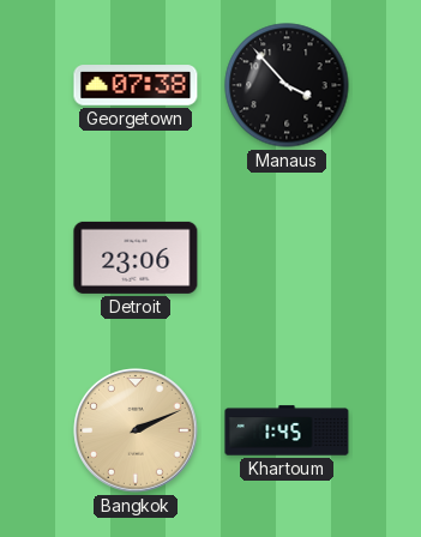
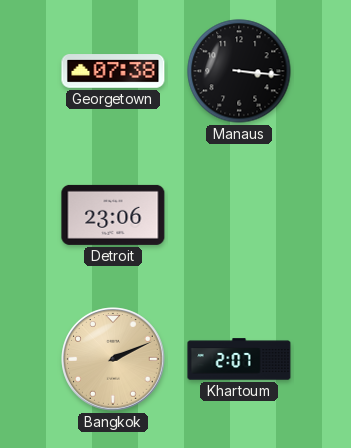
Manaus: 3:53 -> 3:16 (239, 71)
Khartoum: 1:45 -> 2:07 (239, 359)
